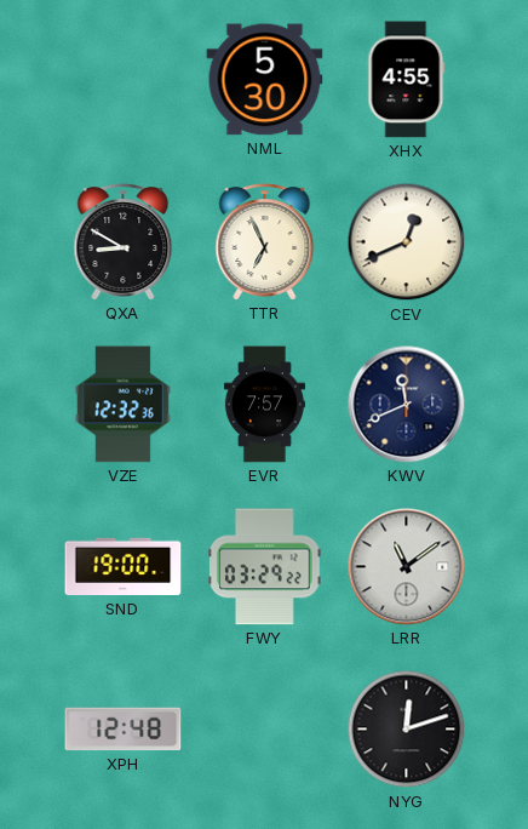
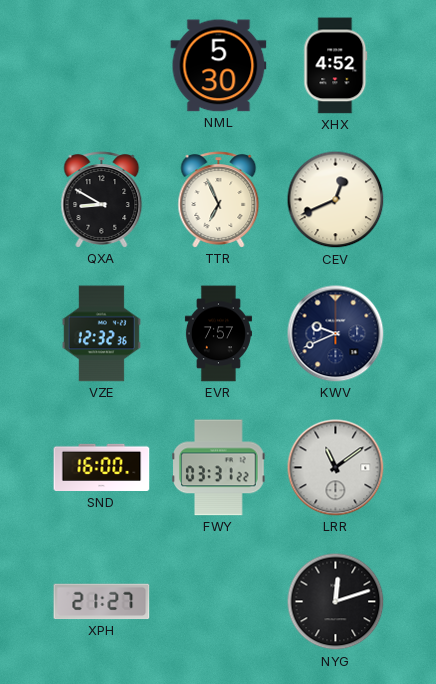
XHX: 4:55 -> 4:52 (336, 66)
KWV: 11:41 -> 9:41 (336, 334)
SND: 19:00 -> 16:00 (102, 468)
FWY: 03:29 -> 03:31 (219, 468)
XPH: 12:48 -> 21:27 (102, 602)
